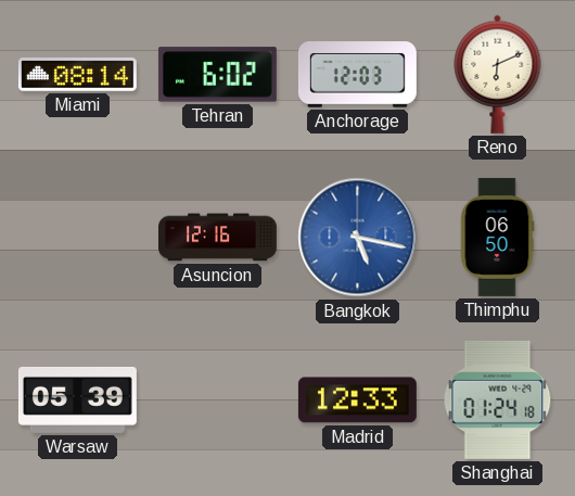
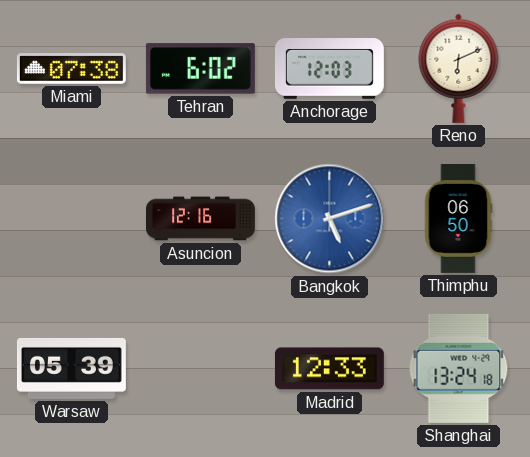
Miami: 08:14 -> 07:38 (71, 69)
Bangkok: 5:17 -> 5:12 (330, 219)
Shanghai: 01:24 -> 13:24 (459, 368)
